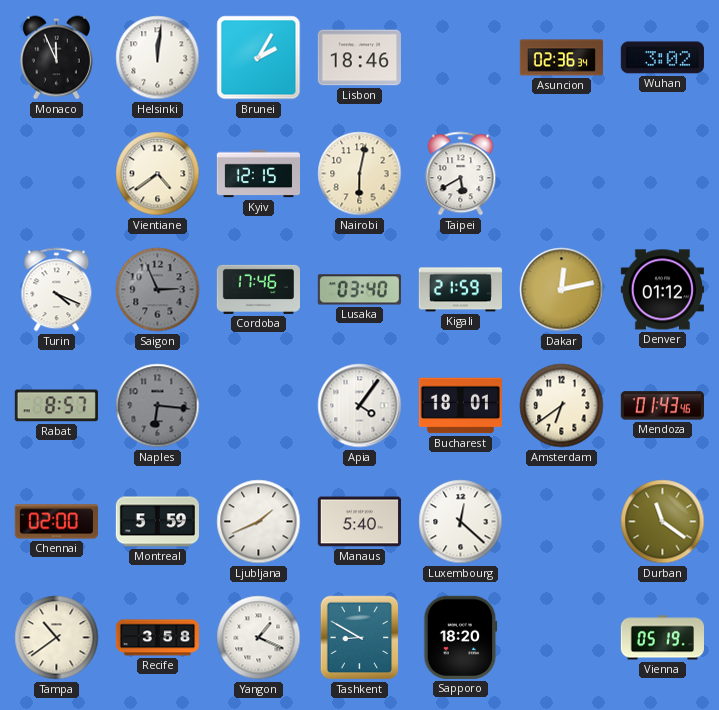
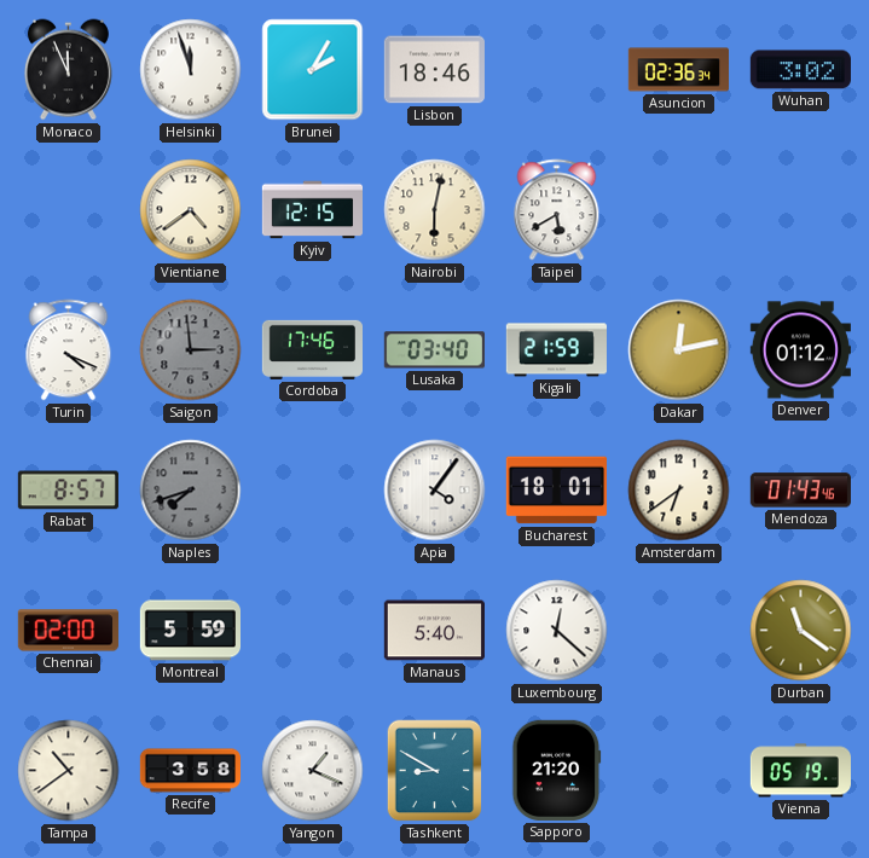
Helsinki: 12:01 -> 11:57 (191, 70)
Saigon: 2:56 -> 2:59 (191, 350)
Naples: 6:16 -> 7:42 (191, 491)
Ljubljana: 1:41 -> none (259, 522)
Sapporo: 18:20 -> 21:20 (557, 770)
